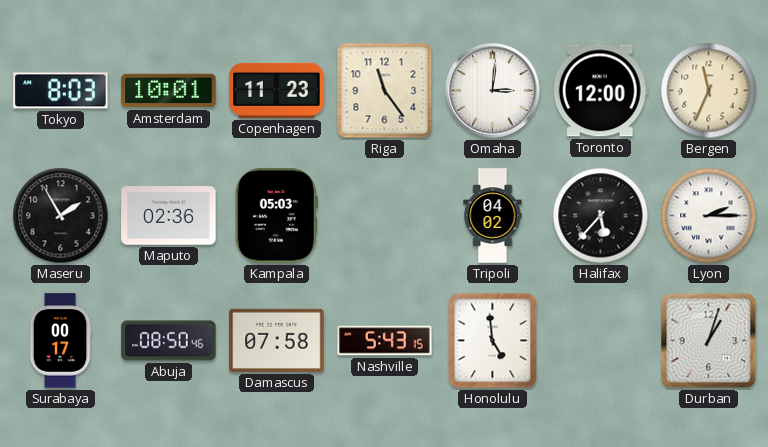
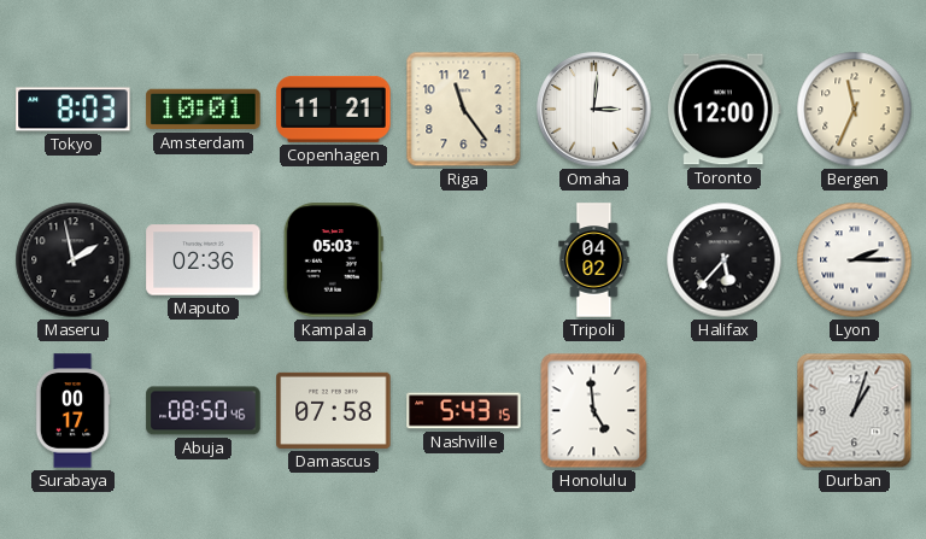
Copenhagen: 11:23 -> 11:21 (334, 109)
Maseru: 1:55 -> 1:58 (74, 260)
